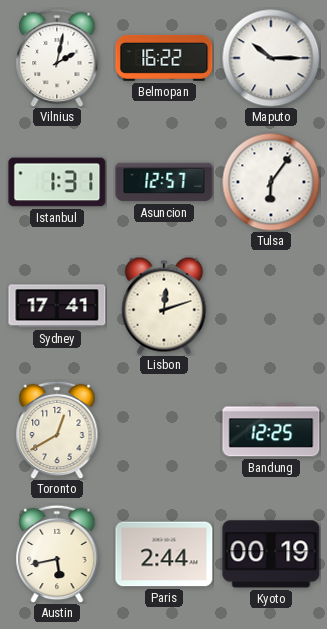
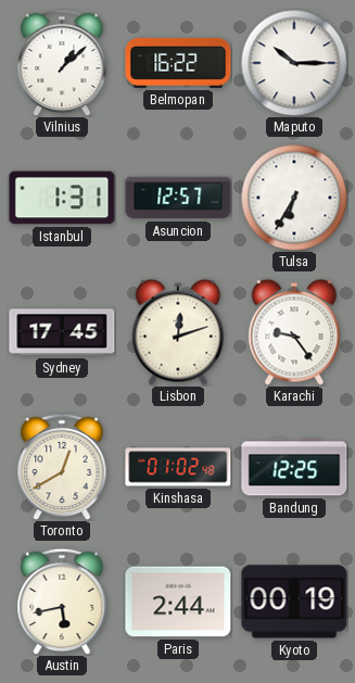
Vilnius: 2:02 -> 1:08 (62, 63)
Tulsa: 6:06 -> 6:35 (294, 198)
Sydney: 17:41 -> 17:45 (62, 332)
Karachi: none -> 9:24 (294, 332)
Kinshasa: none -> 01:02 (178, 467)
